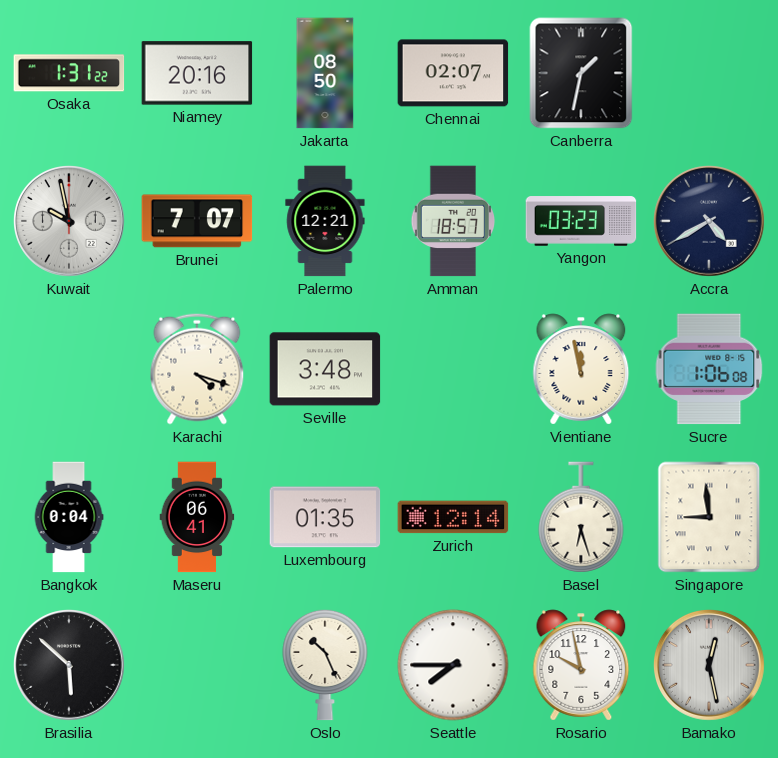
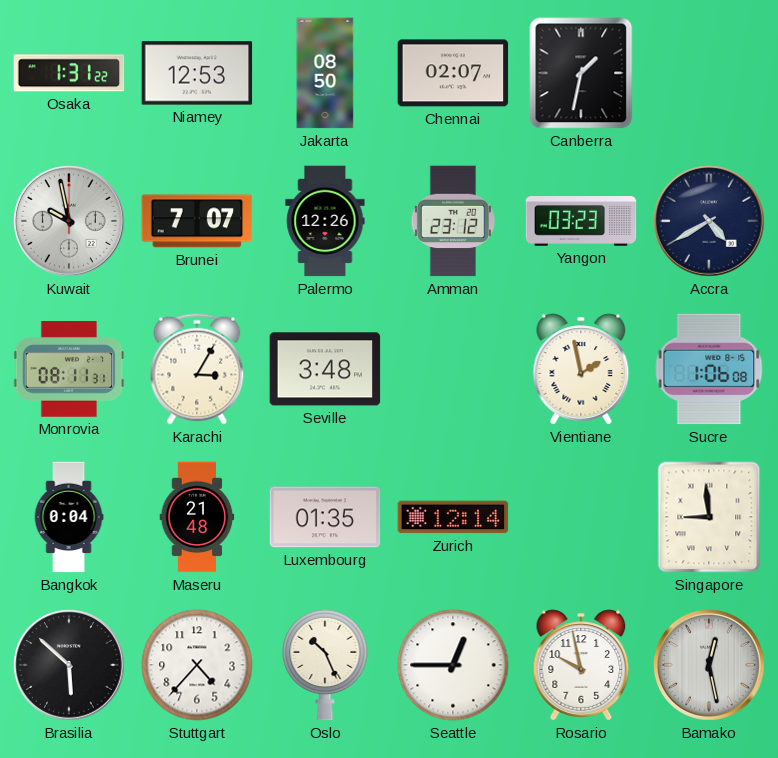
Niamey: 20:16 -> 12:53 (197, 73)
Palermo: 12:21 -> 12:26 (325, 221)
Amman: 18:57 -> 23:12 (453, 221)
Monrovia: none -> 08:11 (69, 369)
Karachi: 4:18 -> 3:05 (197, 369)
Vientiane: 11:58 -> 1:58 (581, 369)
Maseru: 06:41 -> 21:48 (197, 517)
Basel: 6:27 -> none (581, 517)
Stuttgart: none -> 4:37 (197, 665)
Seattle: 7:45 -> 12:45 (453, 665)
